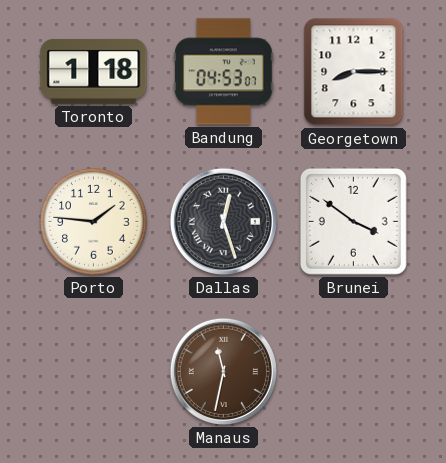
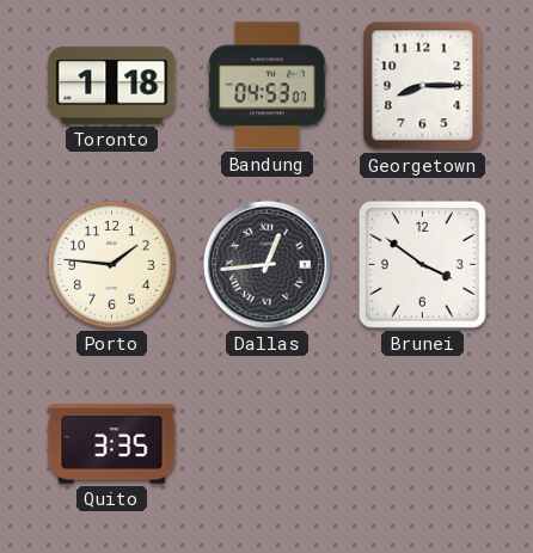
Dallas: 12:27 -> 12:44 (266, 264)
Quito: none -> 3:35 (112, 444)
Manaus: 11:32 -> none (223, 371)
